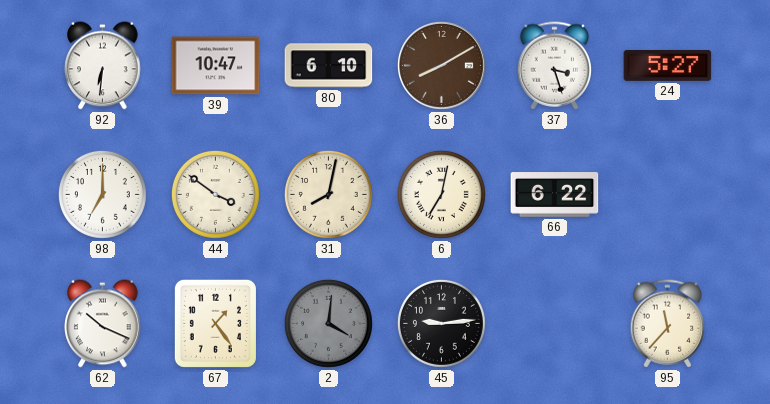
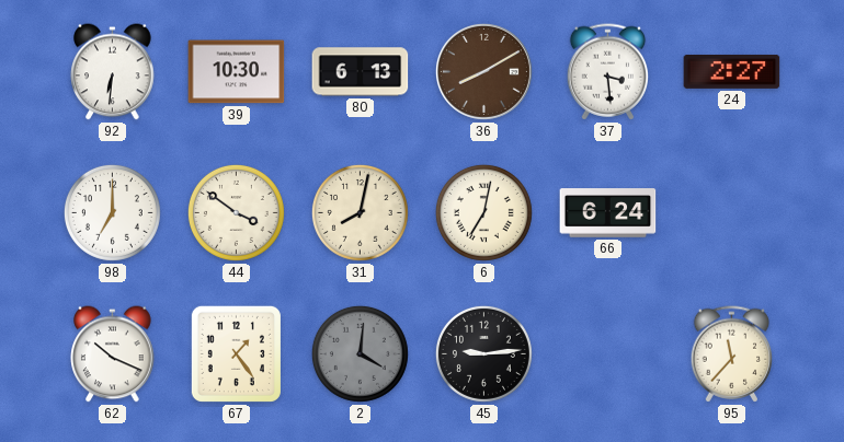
39: 10:47 -> 10:30 (237, 72)
80: 6:10 -> 6:13 (361, 72)
37: 3:27 -> 3:29 (608, 72)
24: 5:27 -> 2:27 (732, 71)
66: 6:22 -> 6:24 (608, 213)
